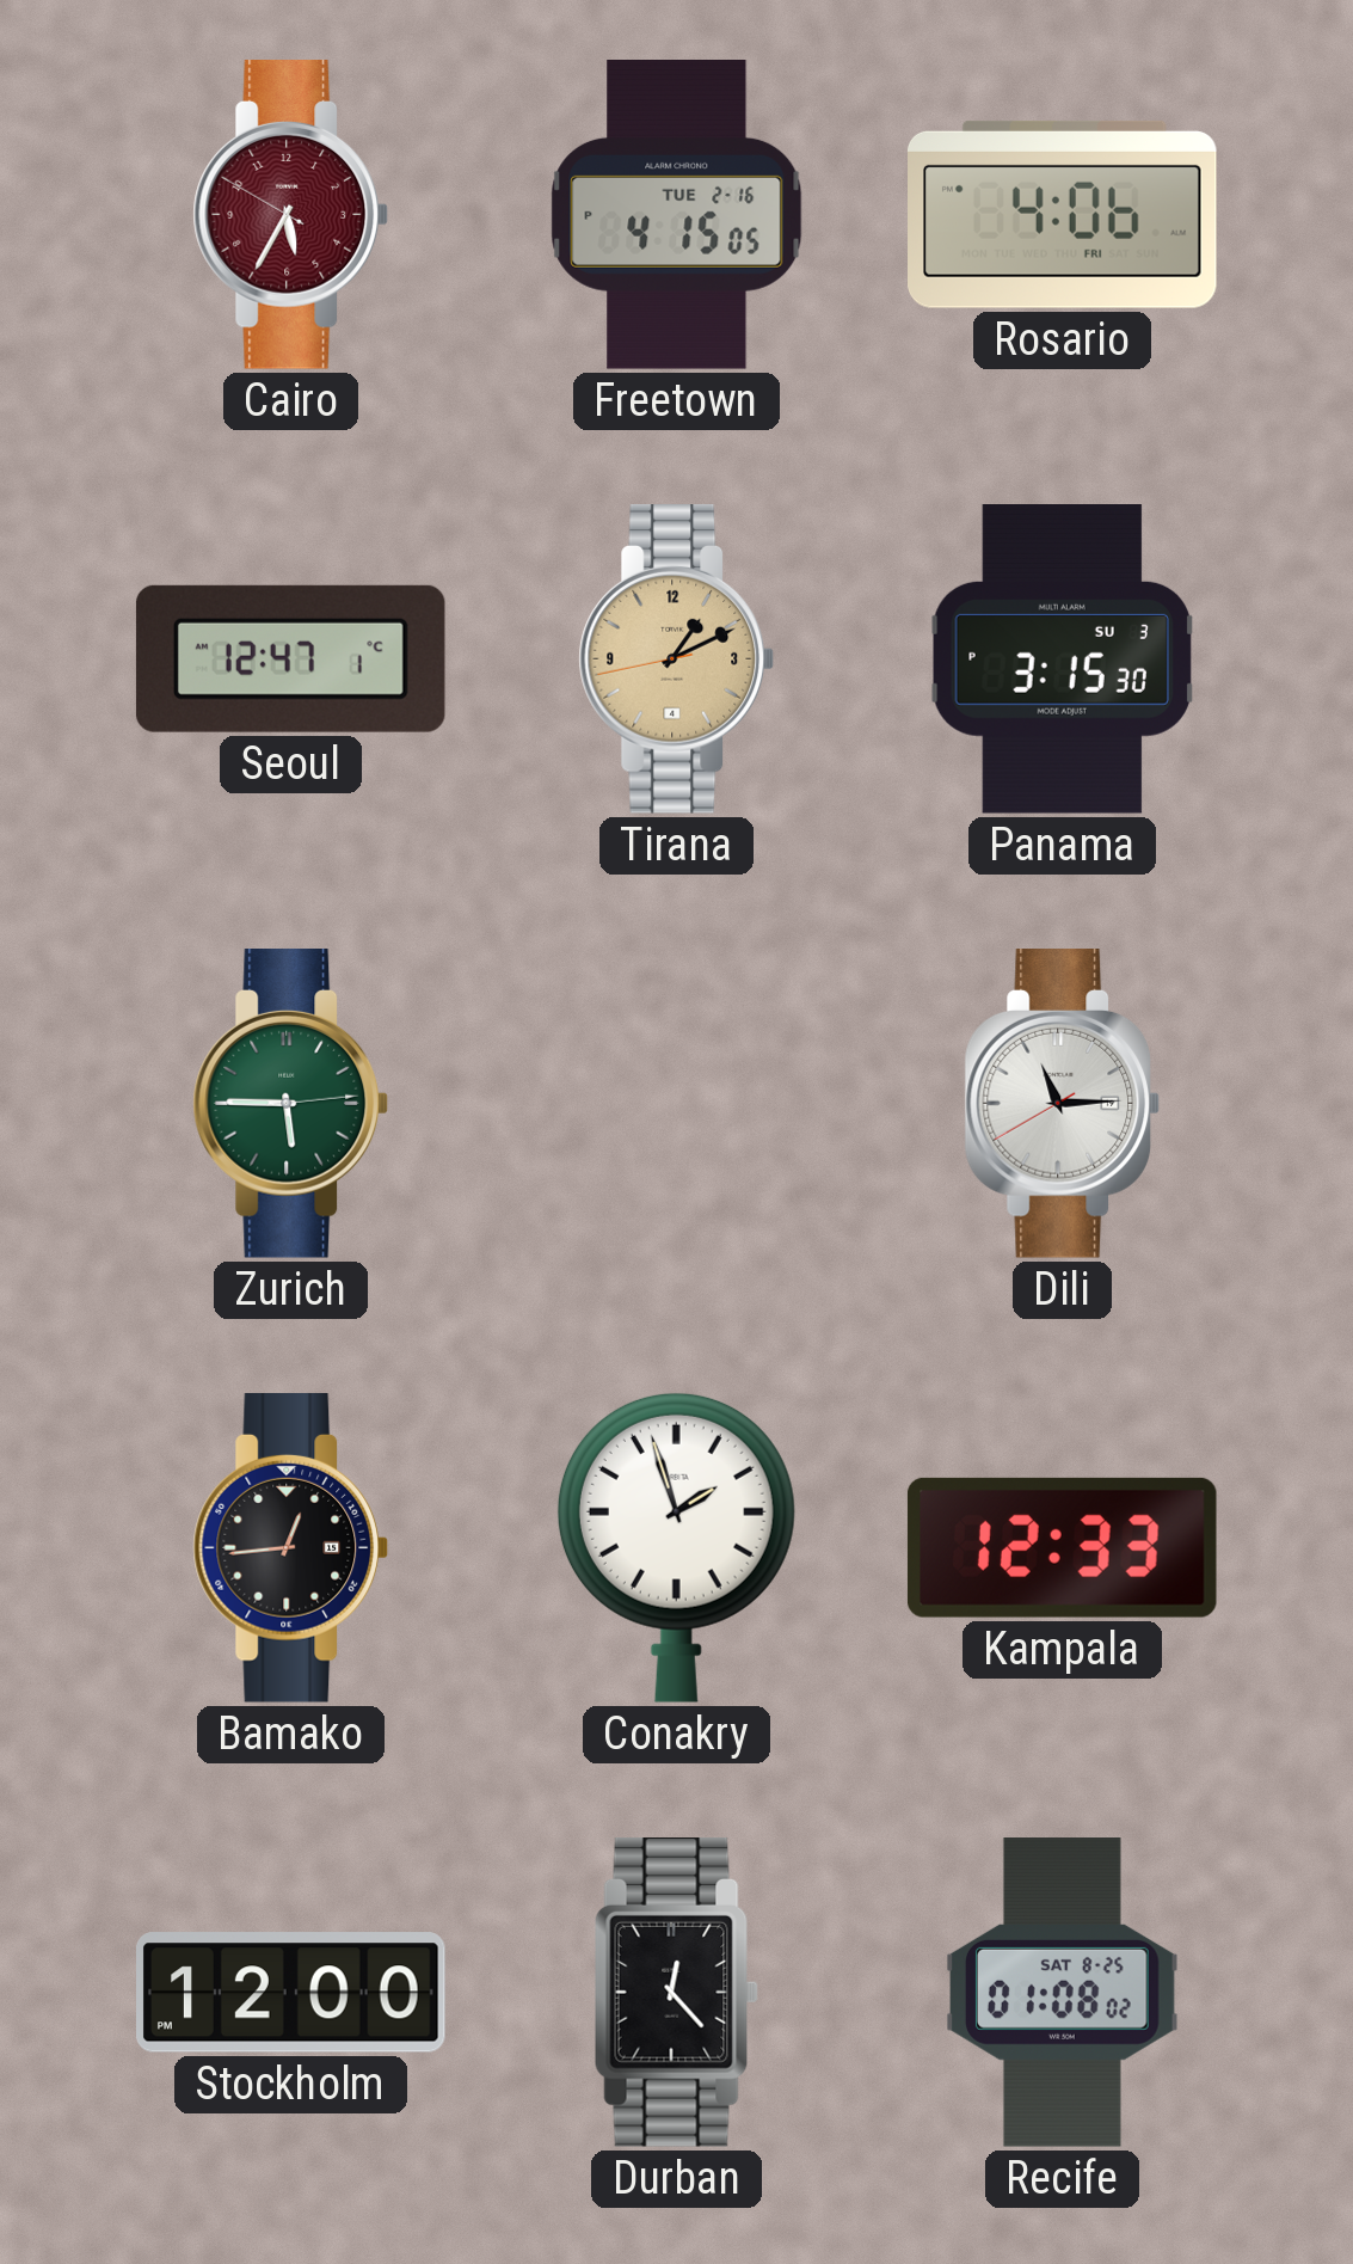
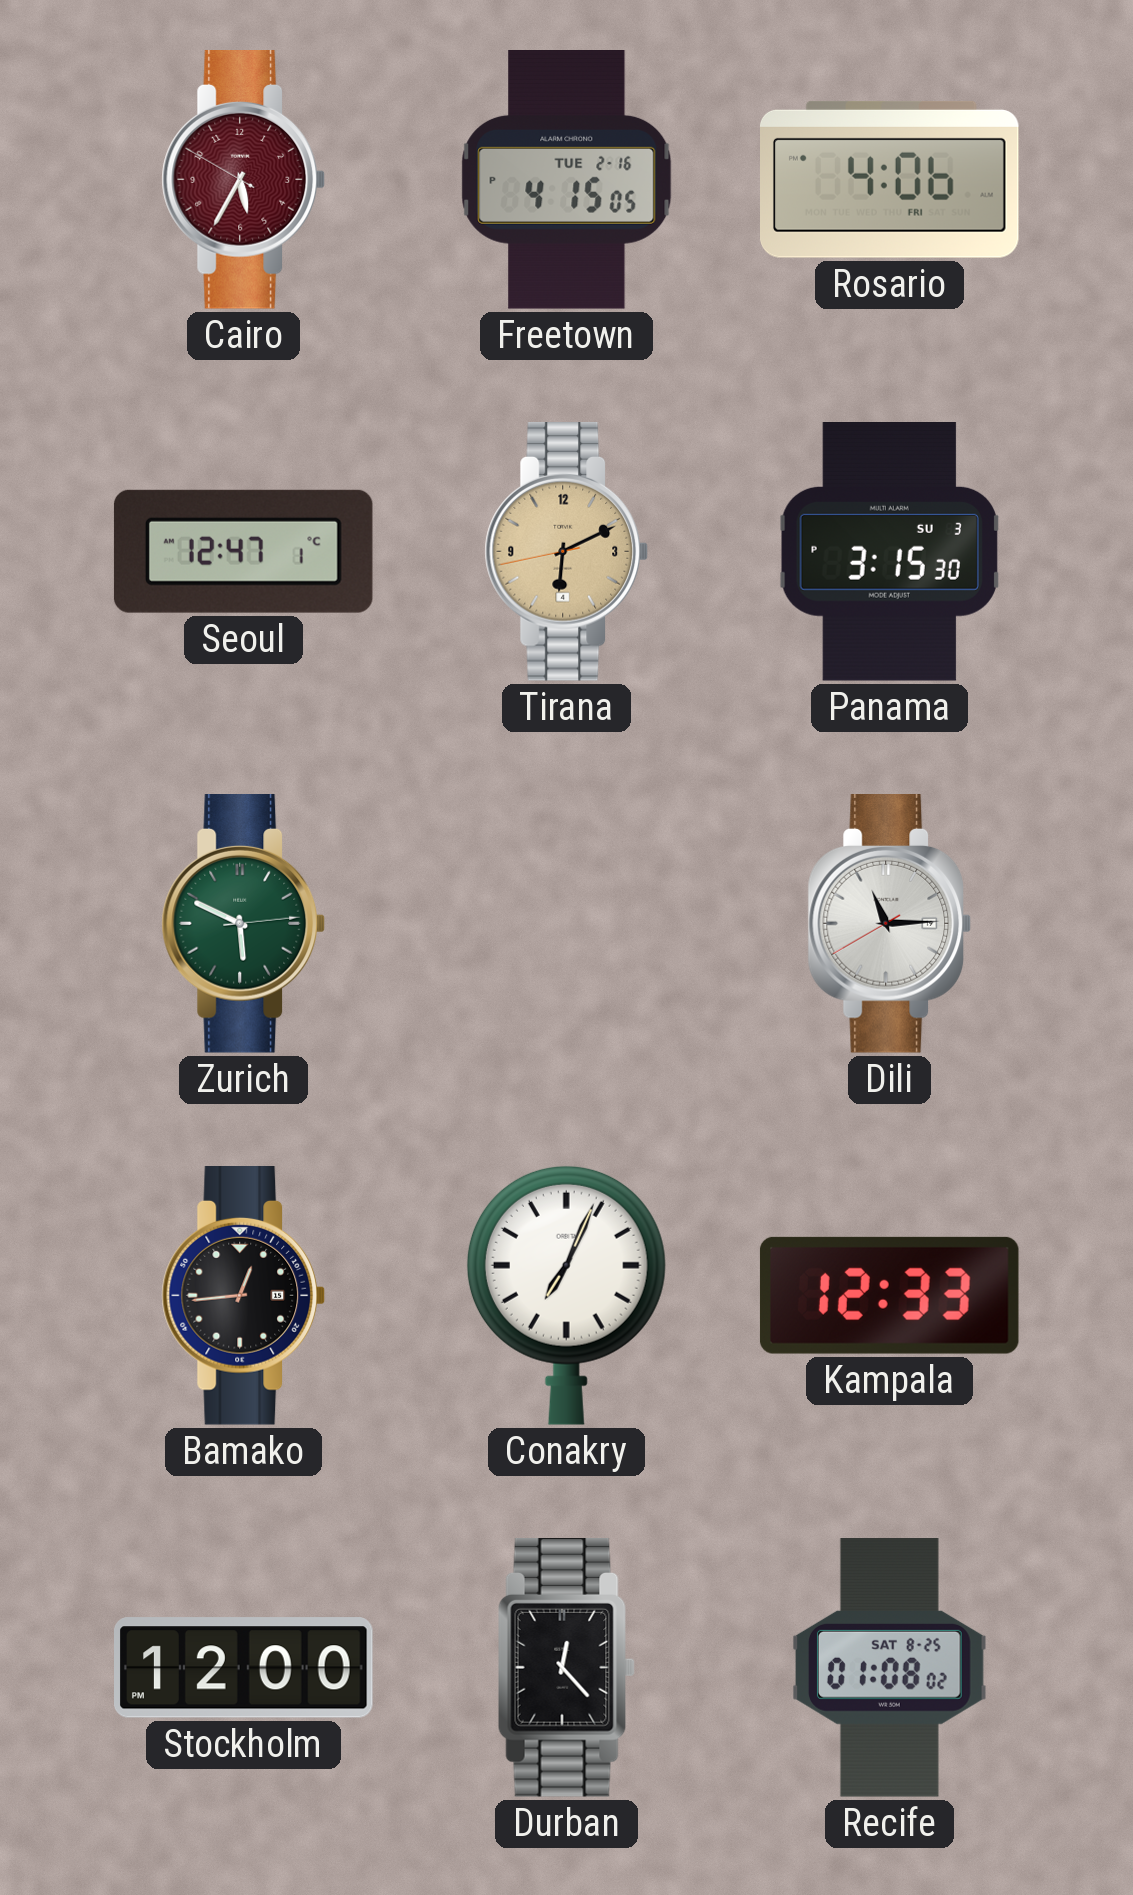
Tirana: 1:10 -> 6:10 (567, 552)
Zurich: 5:45 -> 5:49 (244, 924)
Conakry: 1:57 -> 7:04 (566, 1295)
